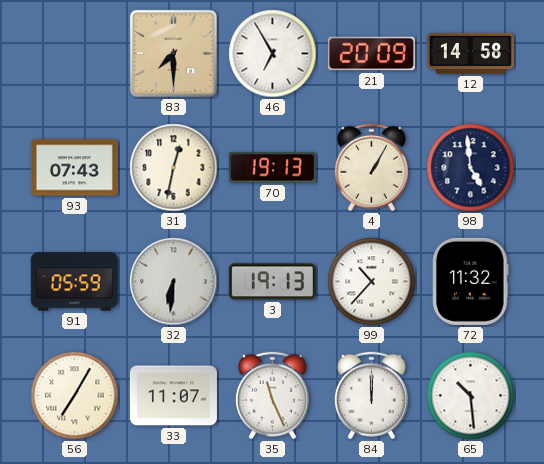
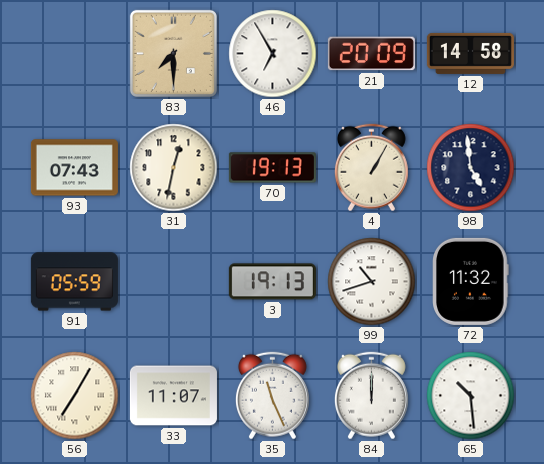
32: 6:31 -> none (174, 282)
99: 10:37 -> 10:42 (372, 282)
